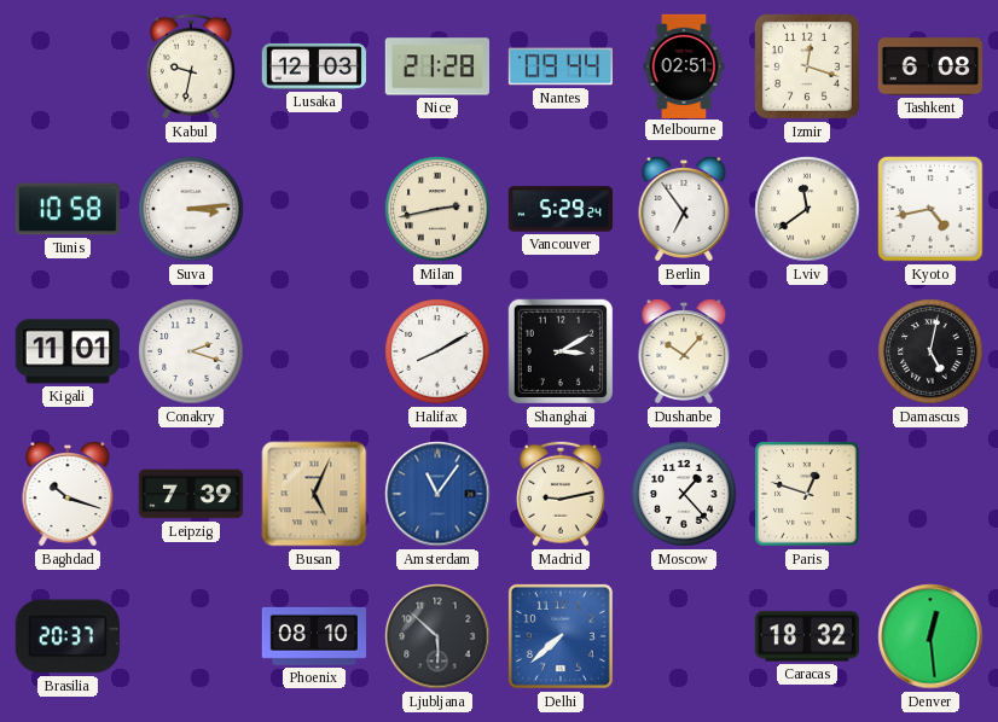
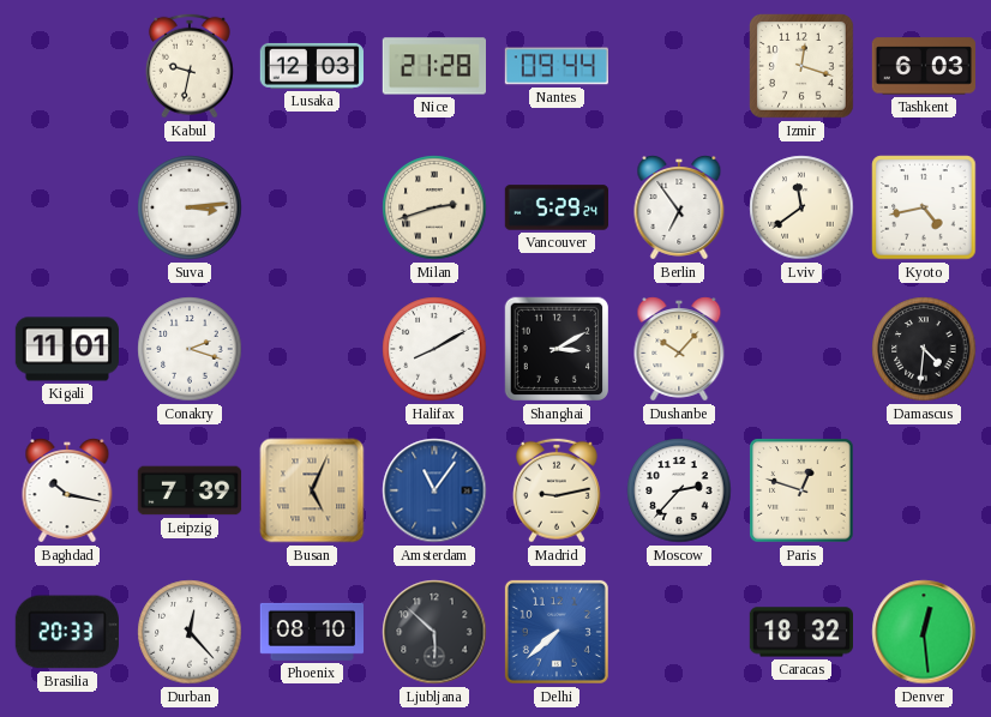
Melbourne: 02:51 -> none (684, 65)
Tashkent: 6:08 -> 6:03 (923, 66)
Tunis: 10:58 -> none (66, 209)
Milan: 2:43 -> 2:42 (434, 207)
Damascus: 5:02 -> 4:31 (924, 349)
Baghdad: 10:18 -> 10:17 (67, 490)
Moscow: 1:23 -> 2:37 (679, 490)
Brasilia: 20:37 -> 20:33 (67, 632)
Durban: none -> 12:23 (190, 632)
